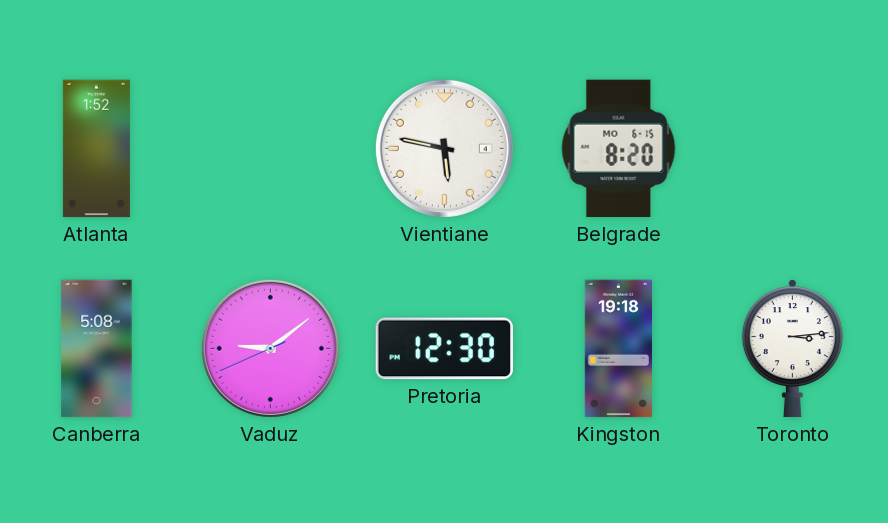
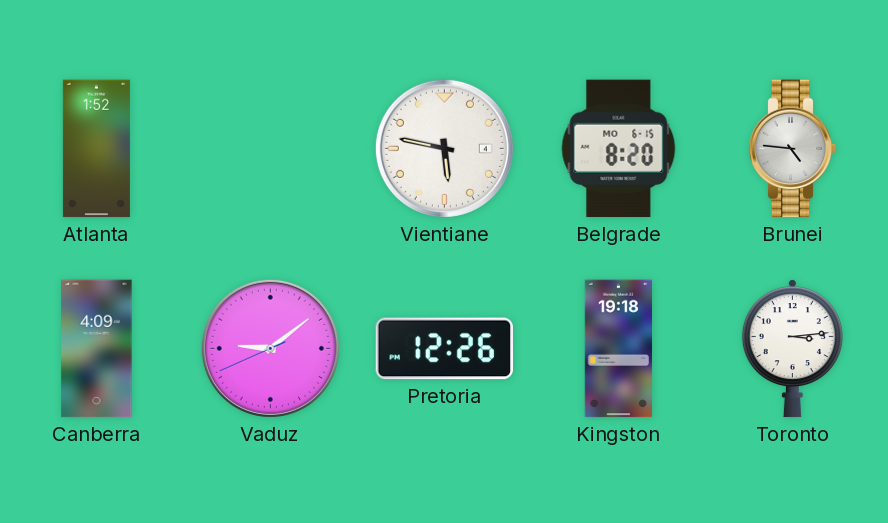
Brunei: none -> 4:46 (793, 149)
Canberra: 5:08 -> 4:09 (97, 349)
Pretoria: 12:30 -> 12:26 (445, 349)
